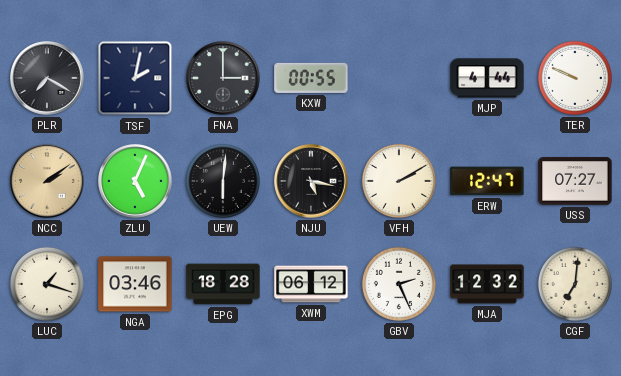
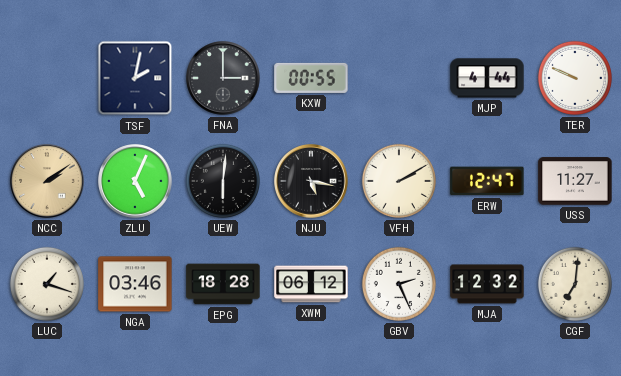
PLR: 7:20 -> none (47, 78)
USS: 07:27 -> 11:27 (575, 181)
